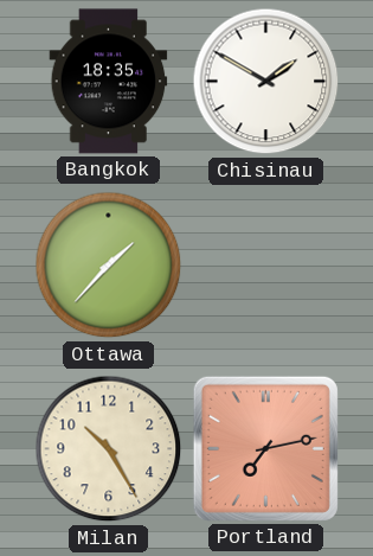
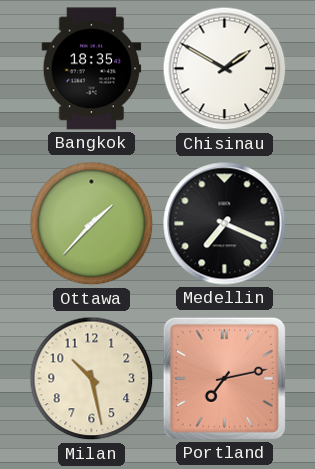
Medellin: none -> 7:19 (225, 224)
Milan: 10:25 -> 10:28 (92, 379)
